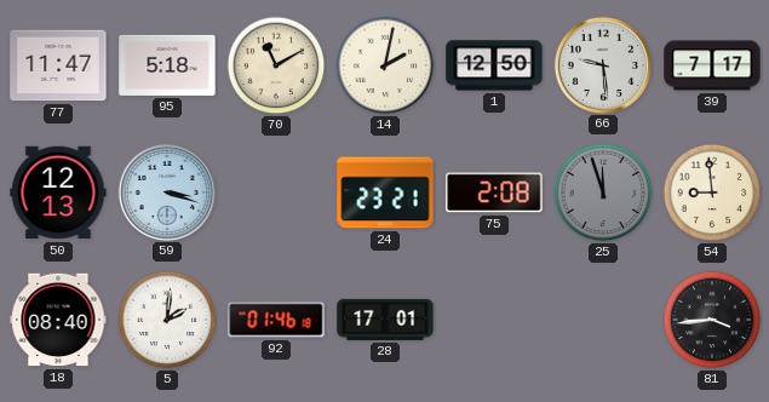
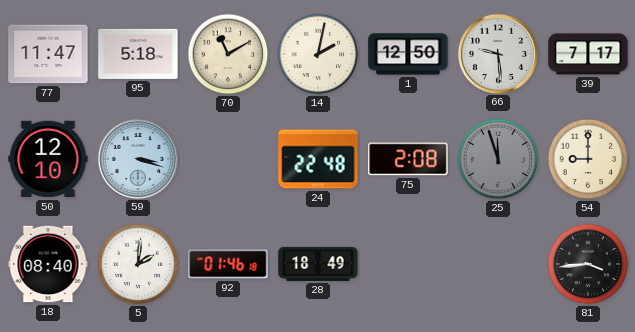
50: 12:13 -> 12:10 (48, 159)
24: 23:21 -> 22:48 (318, 159)
54: 8:59 -> 9:00 (588, 159)
28: 17:01 -> 18:49 (318, 264)
